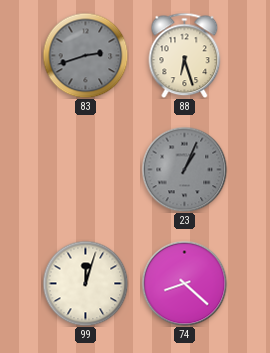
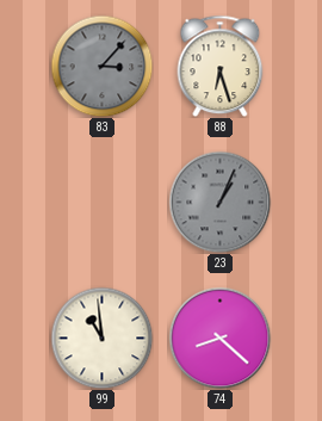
83: 2:42 -> 3:07 (101, 66)
99: 12:03 -> 10:59 (101, 338)
